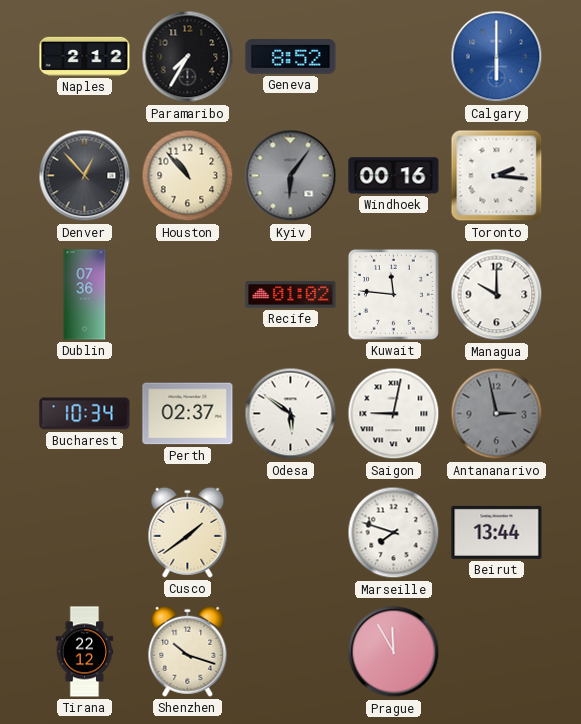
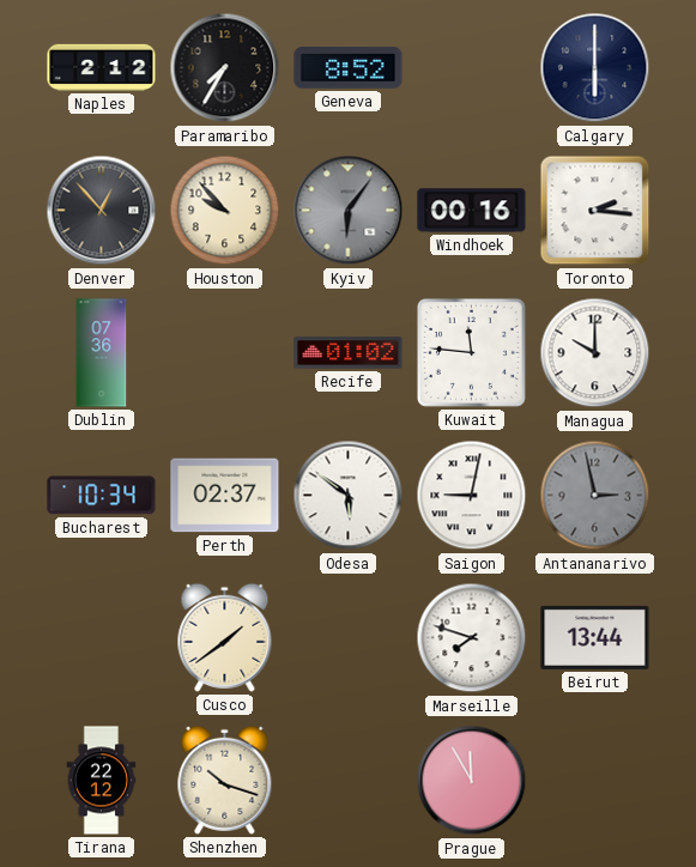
Calgary dial: blue -> navy (595, 68)
Houston: 10:53 -> 9:53 (225, 211)
